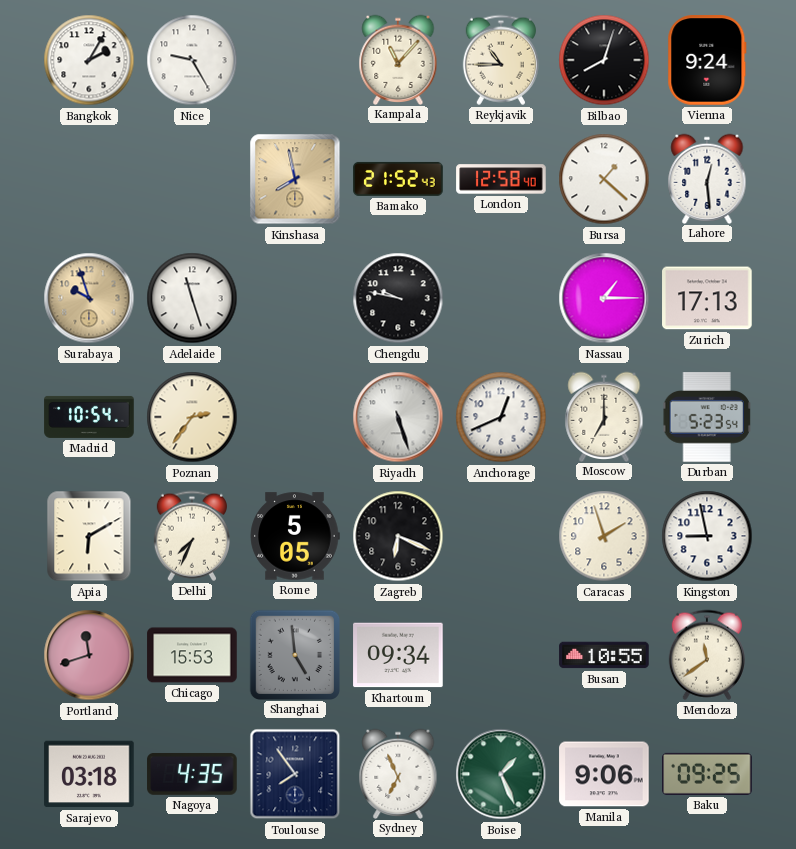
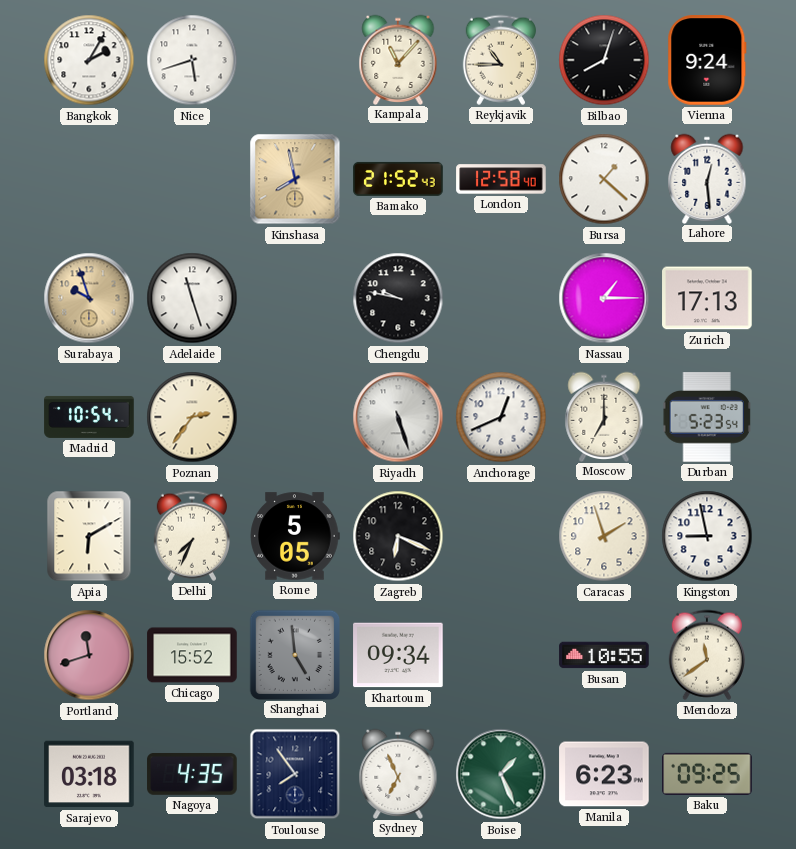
Nice: 9:25 -> 5:42 (192, 60)
Chicago: 15:53 -> 15:52 (192, 655)
Manila: 9:06 -> 6:23 (604, 774)
